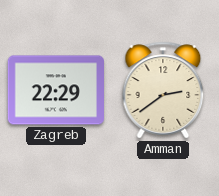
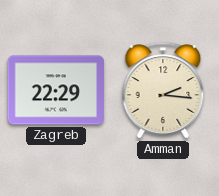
Amman: 2:39 -> 2:16 (163, 90)
